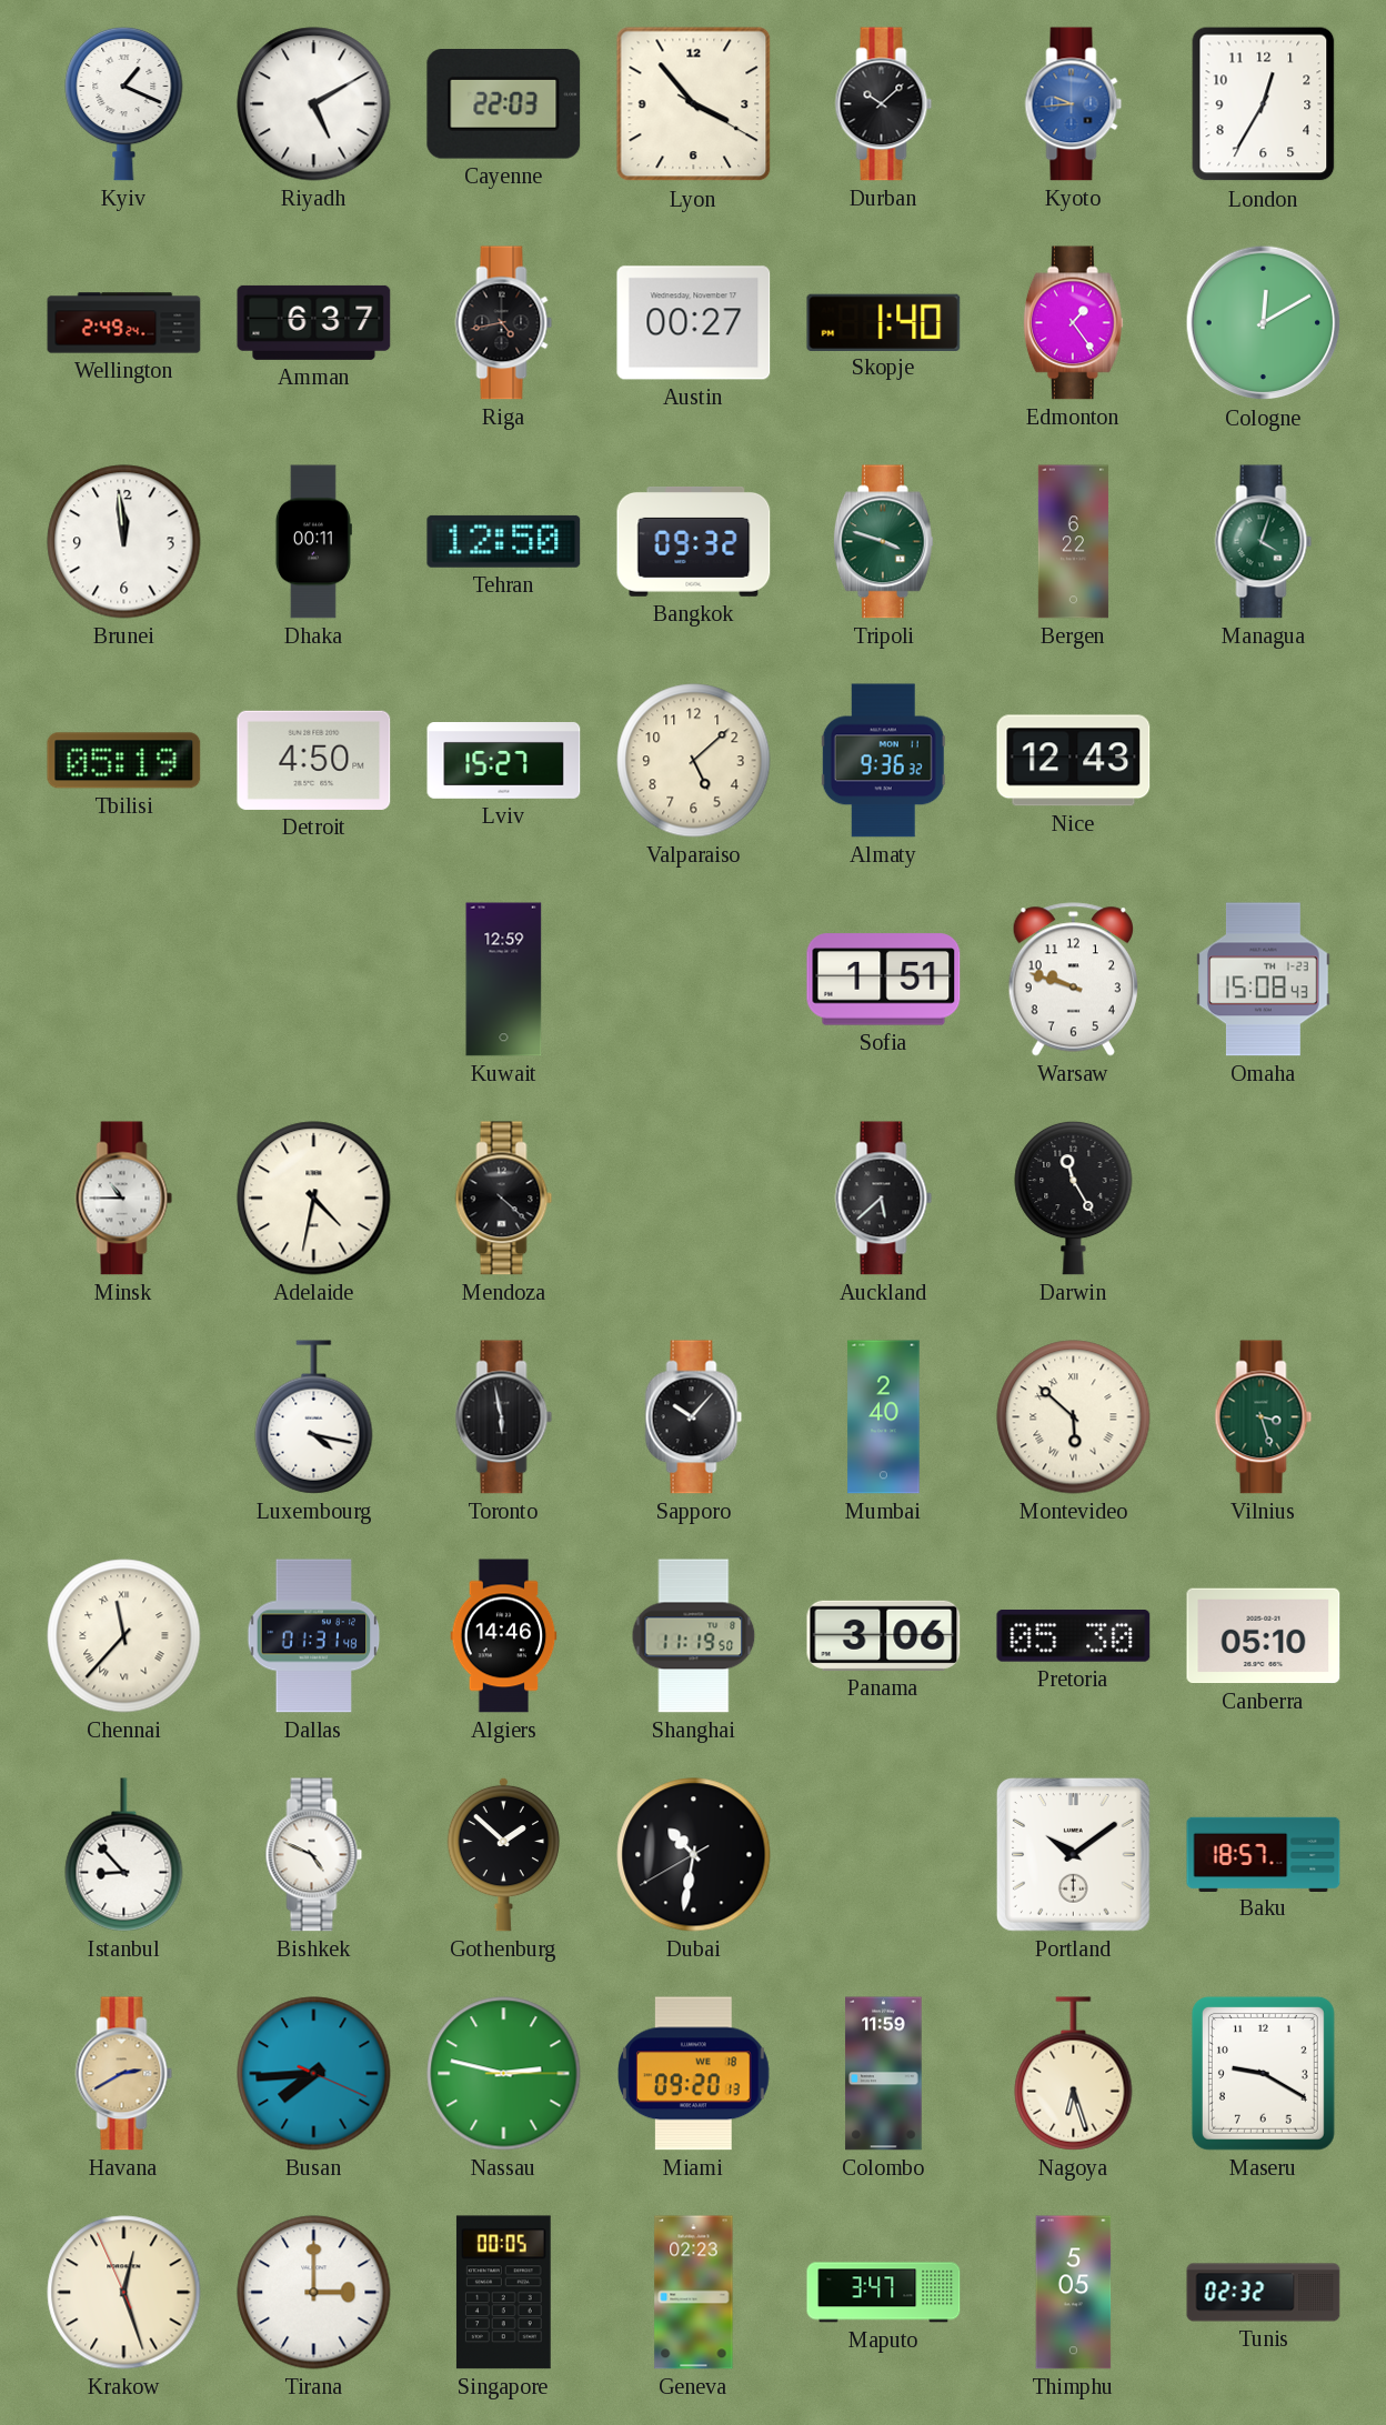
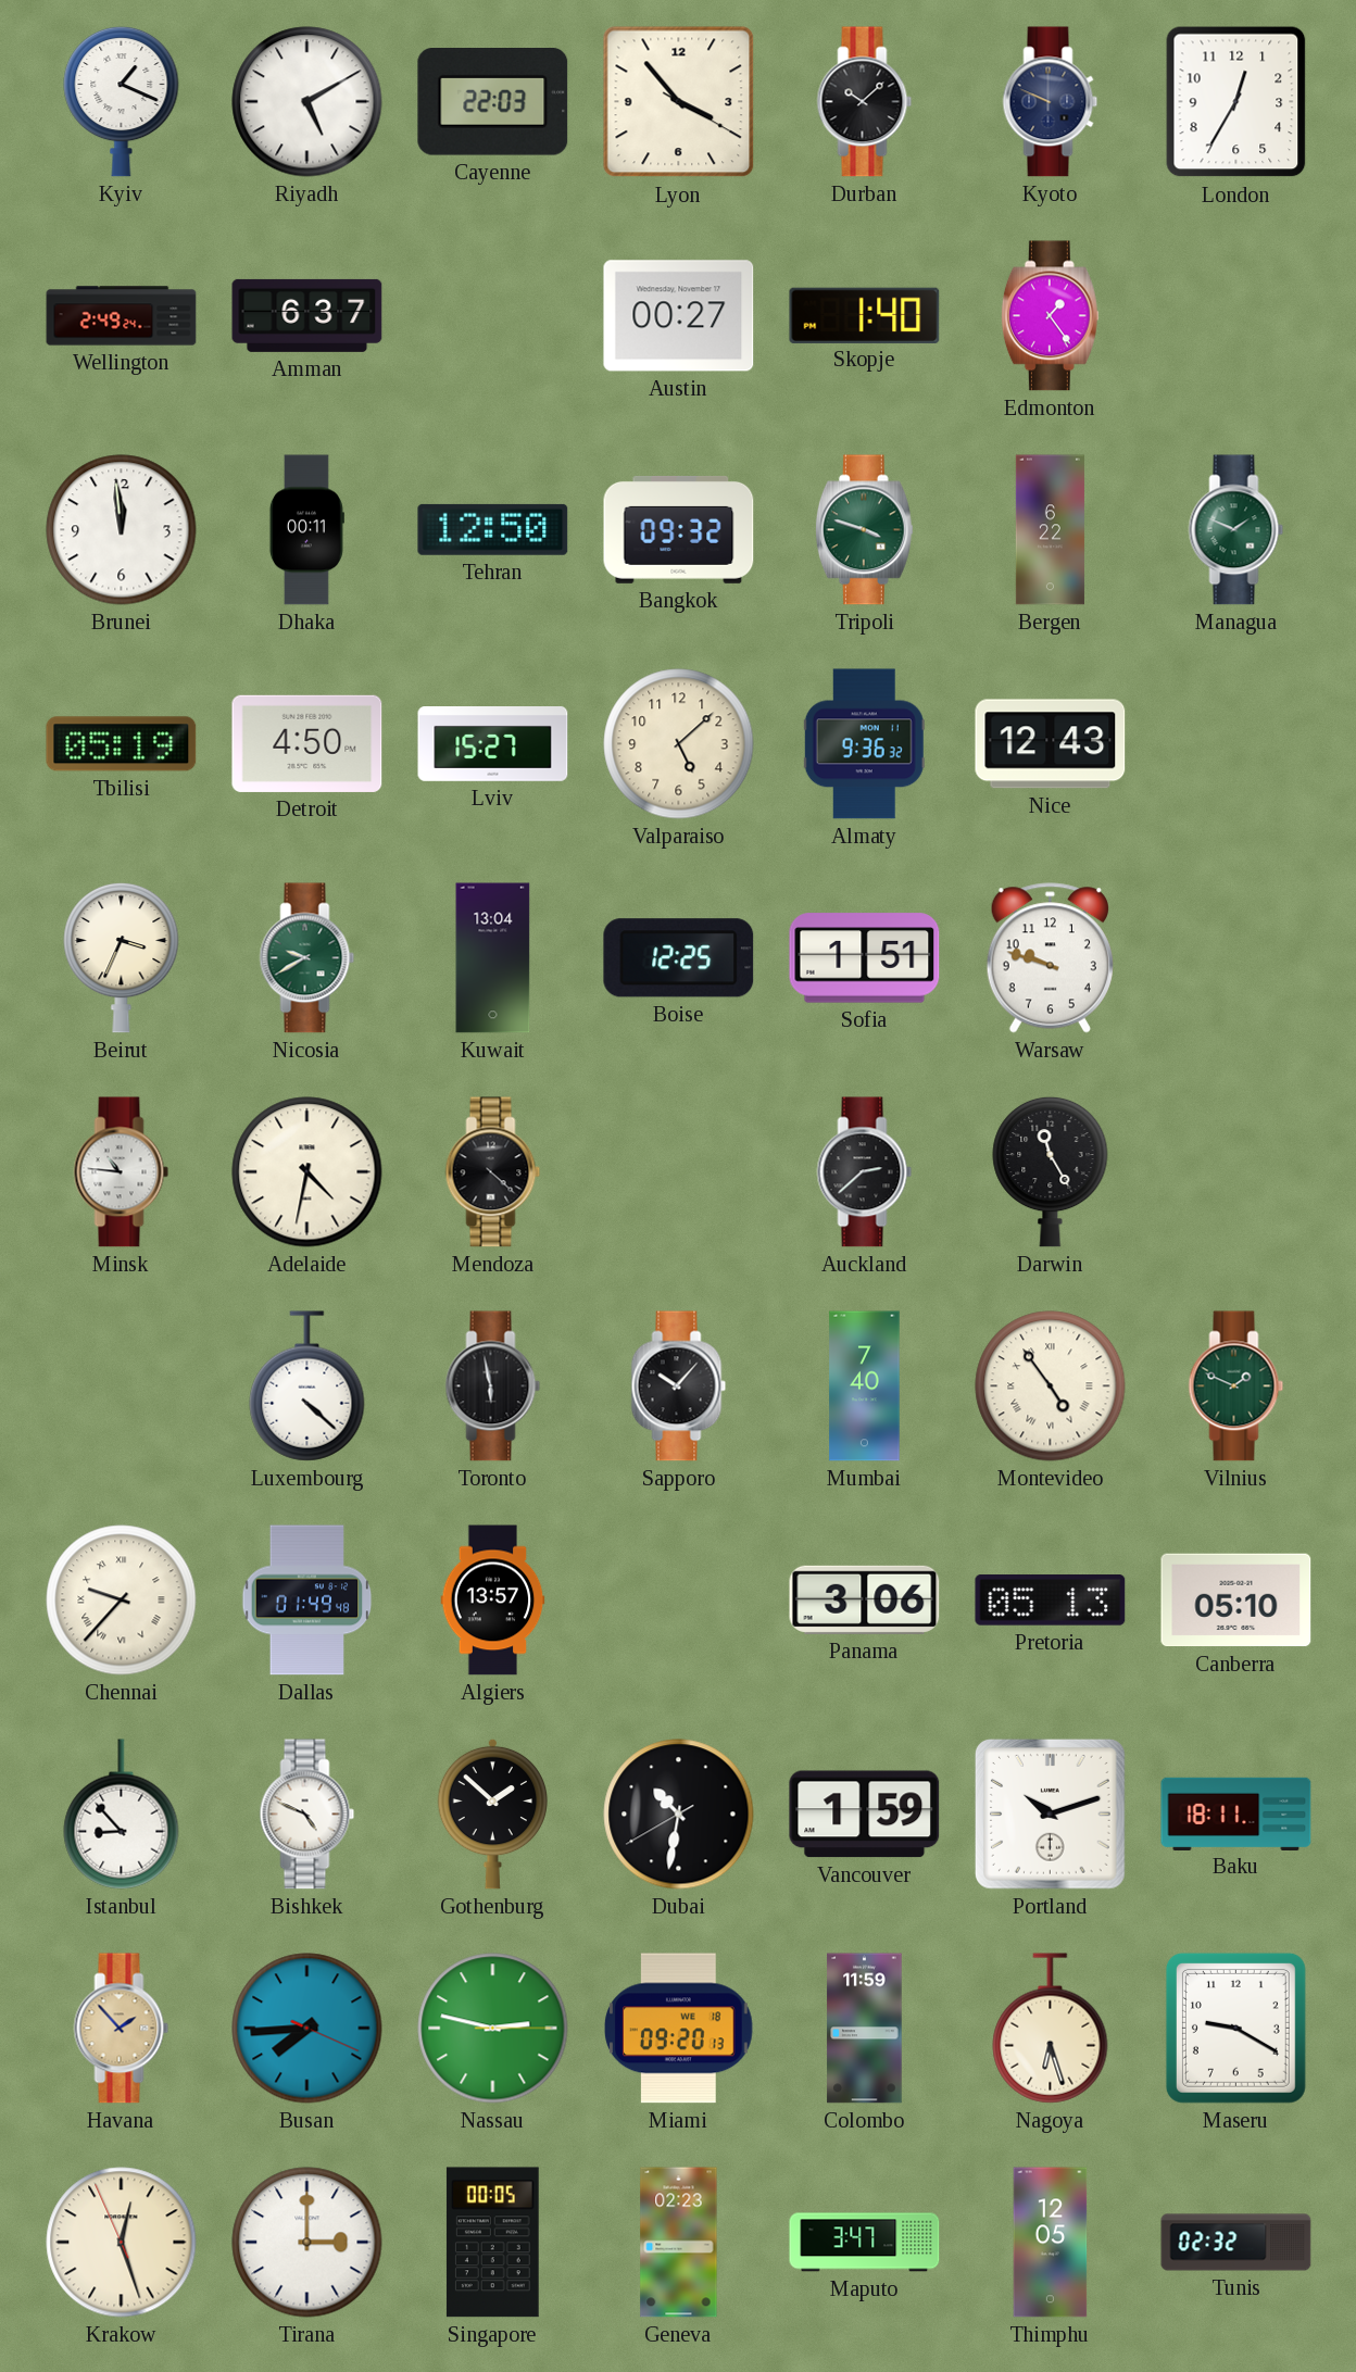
Kyoto: 9:44 -> 9:49 (1051, 102)
Kyoto dial: blue -> navy (1051, 102)
Riga: 4:43 -> none (504, 323)
Cologne: 12:10 -> none (1264, 323)
Managua: 4:03 -> 1:49 (1236, 530)
Beirut: none -> 3:34 (122, 957)
Nicosia: none -> 9:40 (307, 958)
Kuwait: 12:59 -> 13:04 (493, 958)
Boise: none -> 12:25 (679, 958)
Omaha: 15:08 -> none (1264, 980)
Minsk: 10:45 -> 10:46 (122, 1172)
Auckland: 5:38 -> 2:38 (865, 1172)
Luxembourg: 4:17 -> 4:22 (307, 1386)
Mumbai: 2:40 -> 7:40 (865, 1386)
Montevideo: 5:52 -> 4:54 (1051, 1386)
Vilnius: 3:27 -> 1:49 (1236, 1386)
Chennai: 11:37 -> 9:37 (122, 1601)
Dallas: 01:31 -> 01:49 (307, 1601)
Algiers: 14:46 -> 13:57 (493, 1601)
Shanghai: 11:19 -> none (694, 1636)
Pretoria: 05:30 -> 05:13 (1051, 1601)
Vancouver: none -> 1:59 (865, 1815)
Portland: 10:09 -> 10:12 (1050, 1813)
Baku: 18:57 -> 18:11 (1236, 1813)
Havana: 2:40 -> 1:53 (122, 2029)
Thimphu: 5:05 -> 12:05 (1051, 2243)
